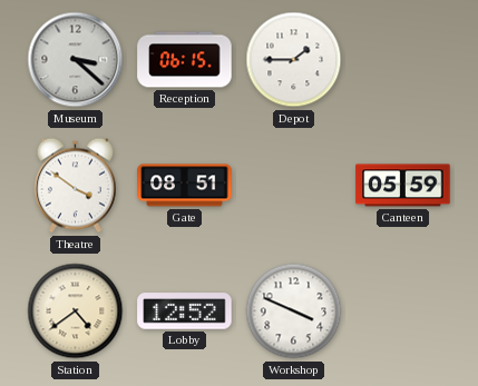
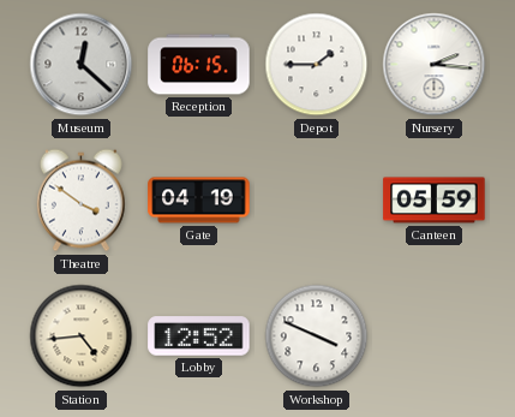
Museum: 3:22 -> 12:22 (82, 65)
Nursery: none -> 2:16 (435, 65)
Gate: 08:51 -> 04:19 (199, 201)
Station: 4:39 -> 4:44 (82, 336)
